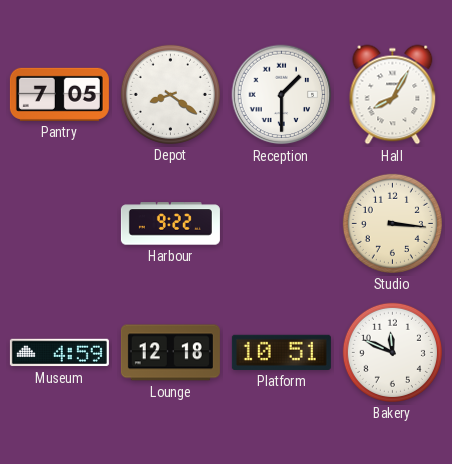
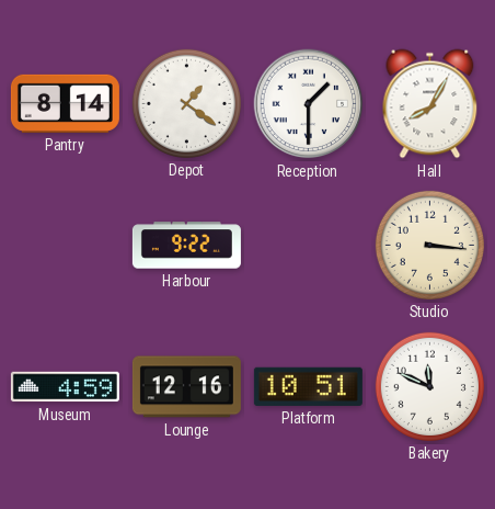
Pantry: 7:05 -> 8:14 (65, 103)
Depot: 8:21 -> 1:21 (186, 103)
Lounge: 12:18 -> 12:16 (186, 387)
